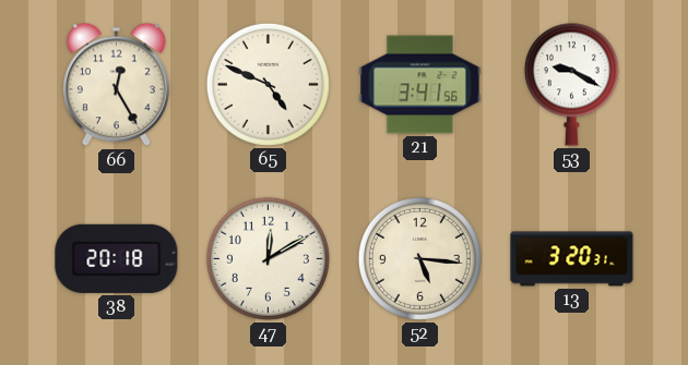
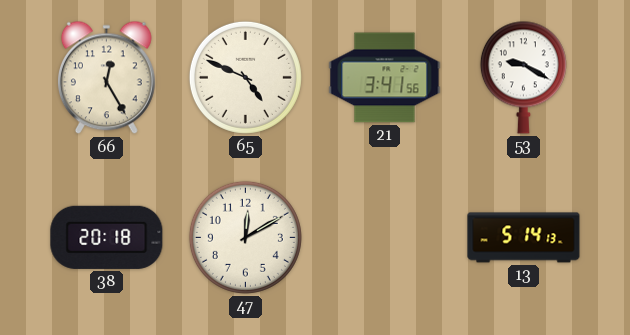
52: 5:16 -> none (419, 258)
13: 3:20 -> 5:14 (524, 238)
